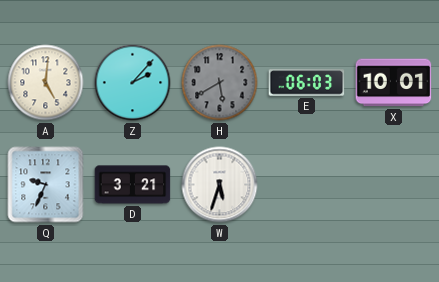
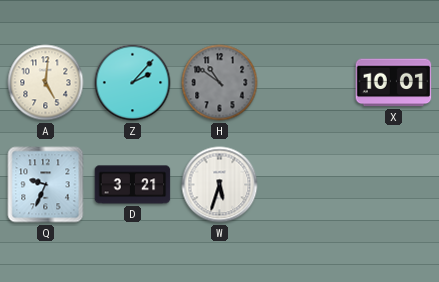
H: 5:40 -> 10:51 (220, 83)
E: 06:03 -> none (307, 83)
